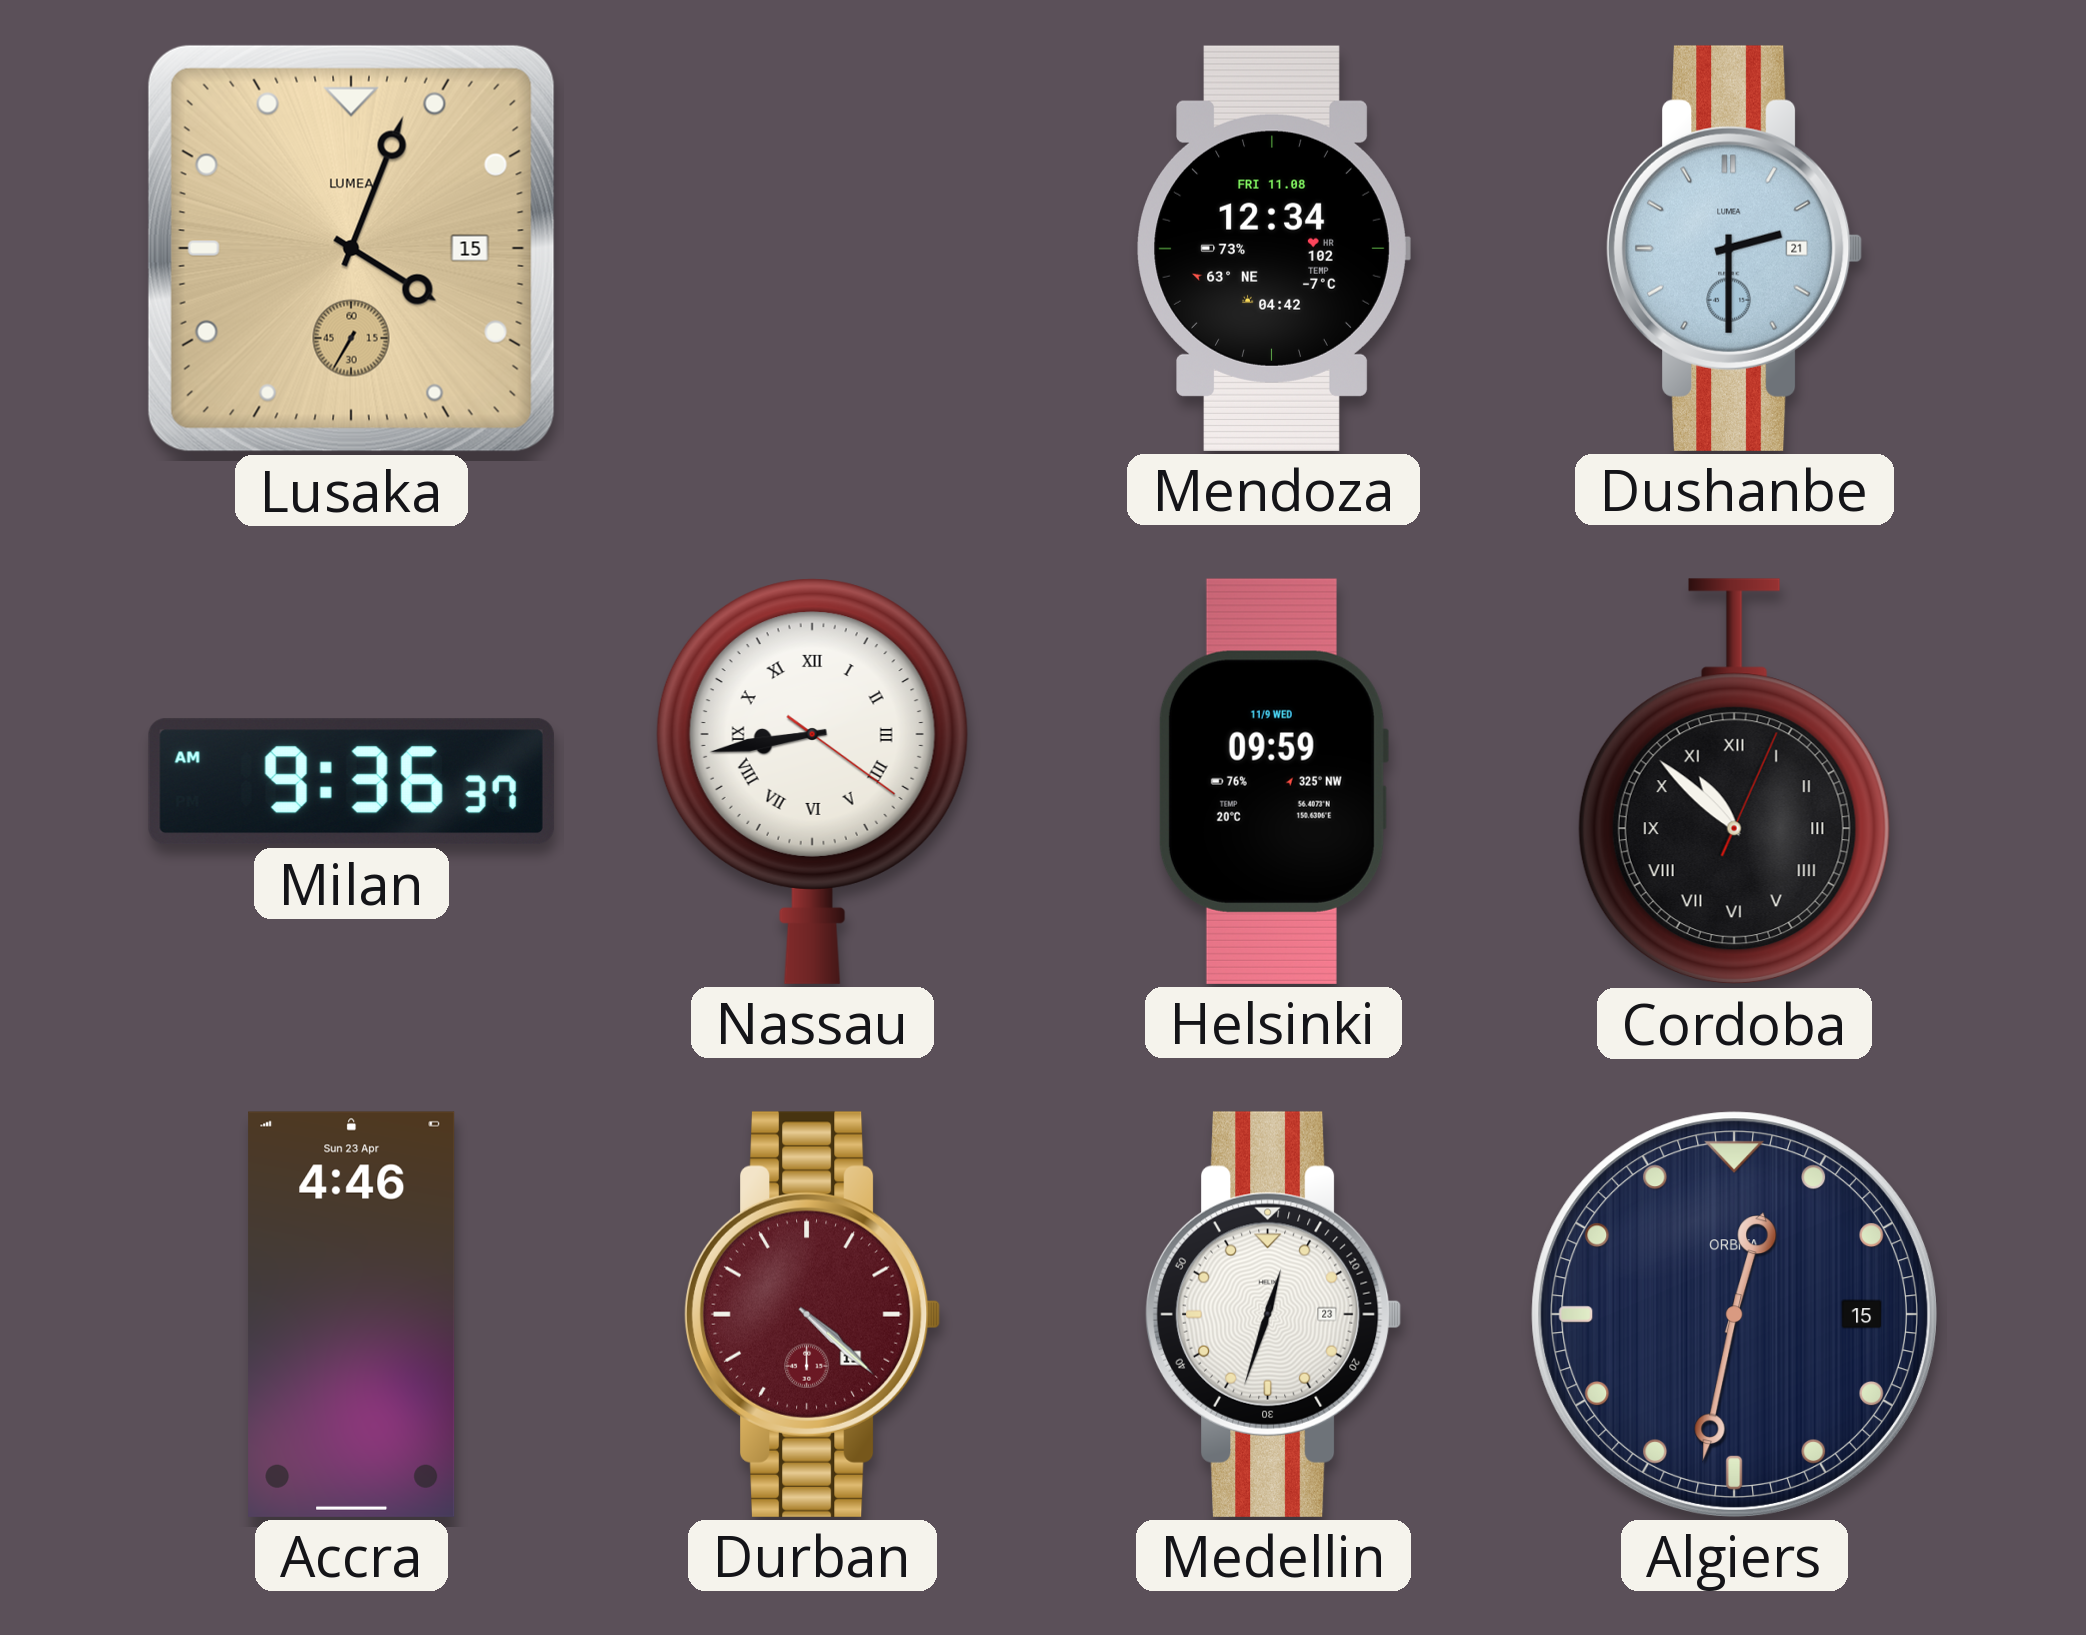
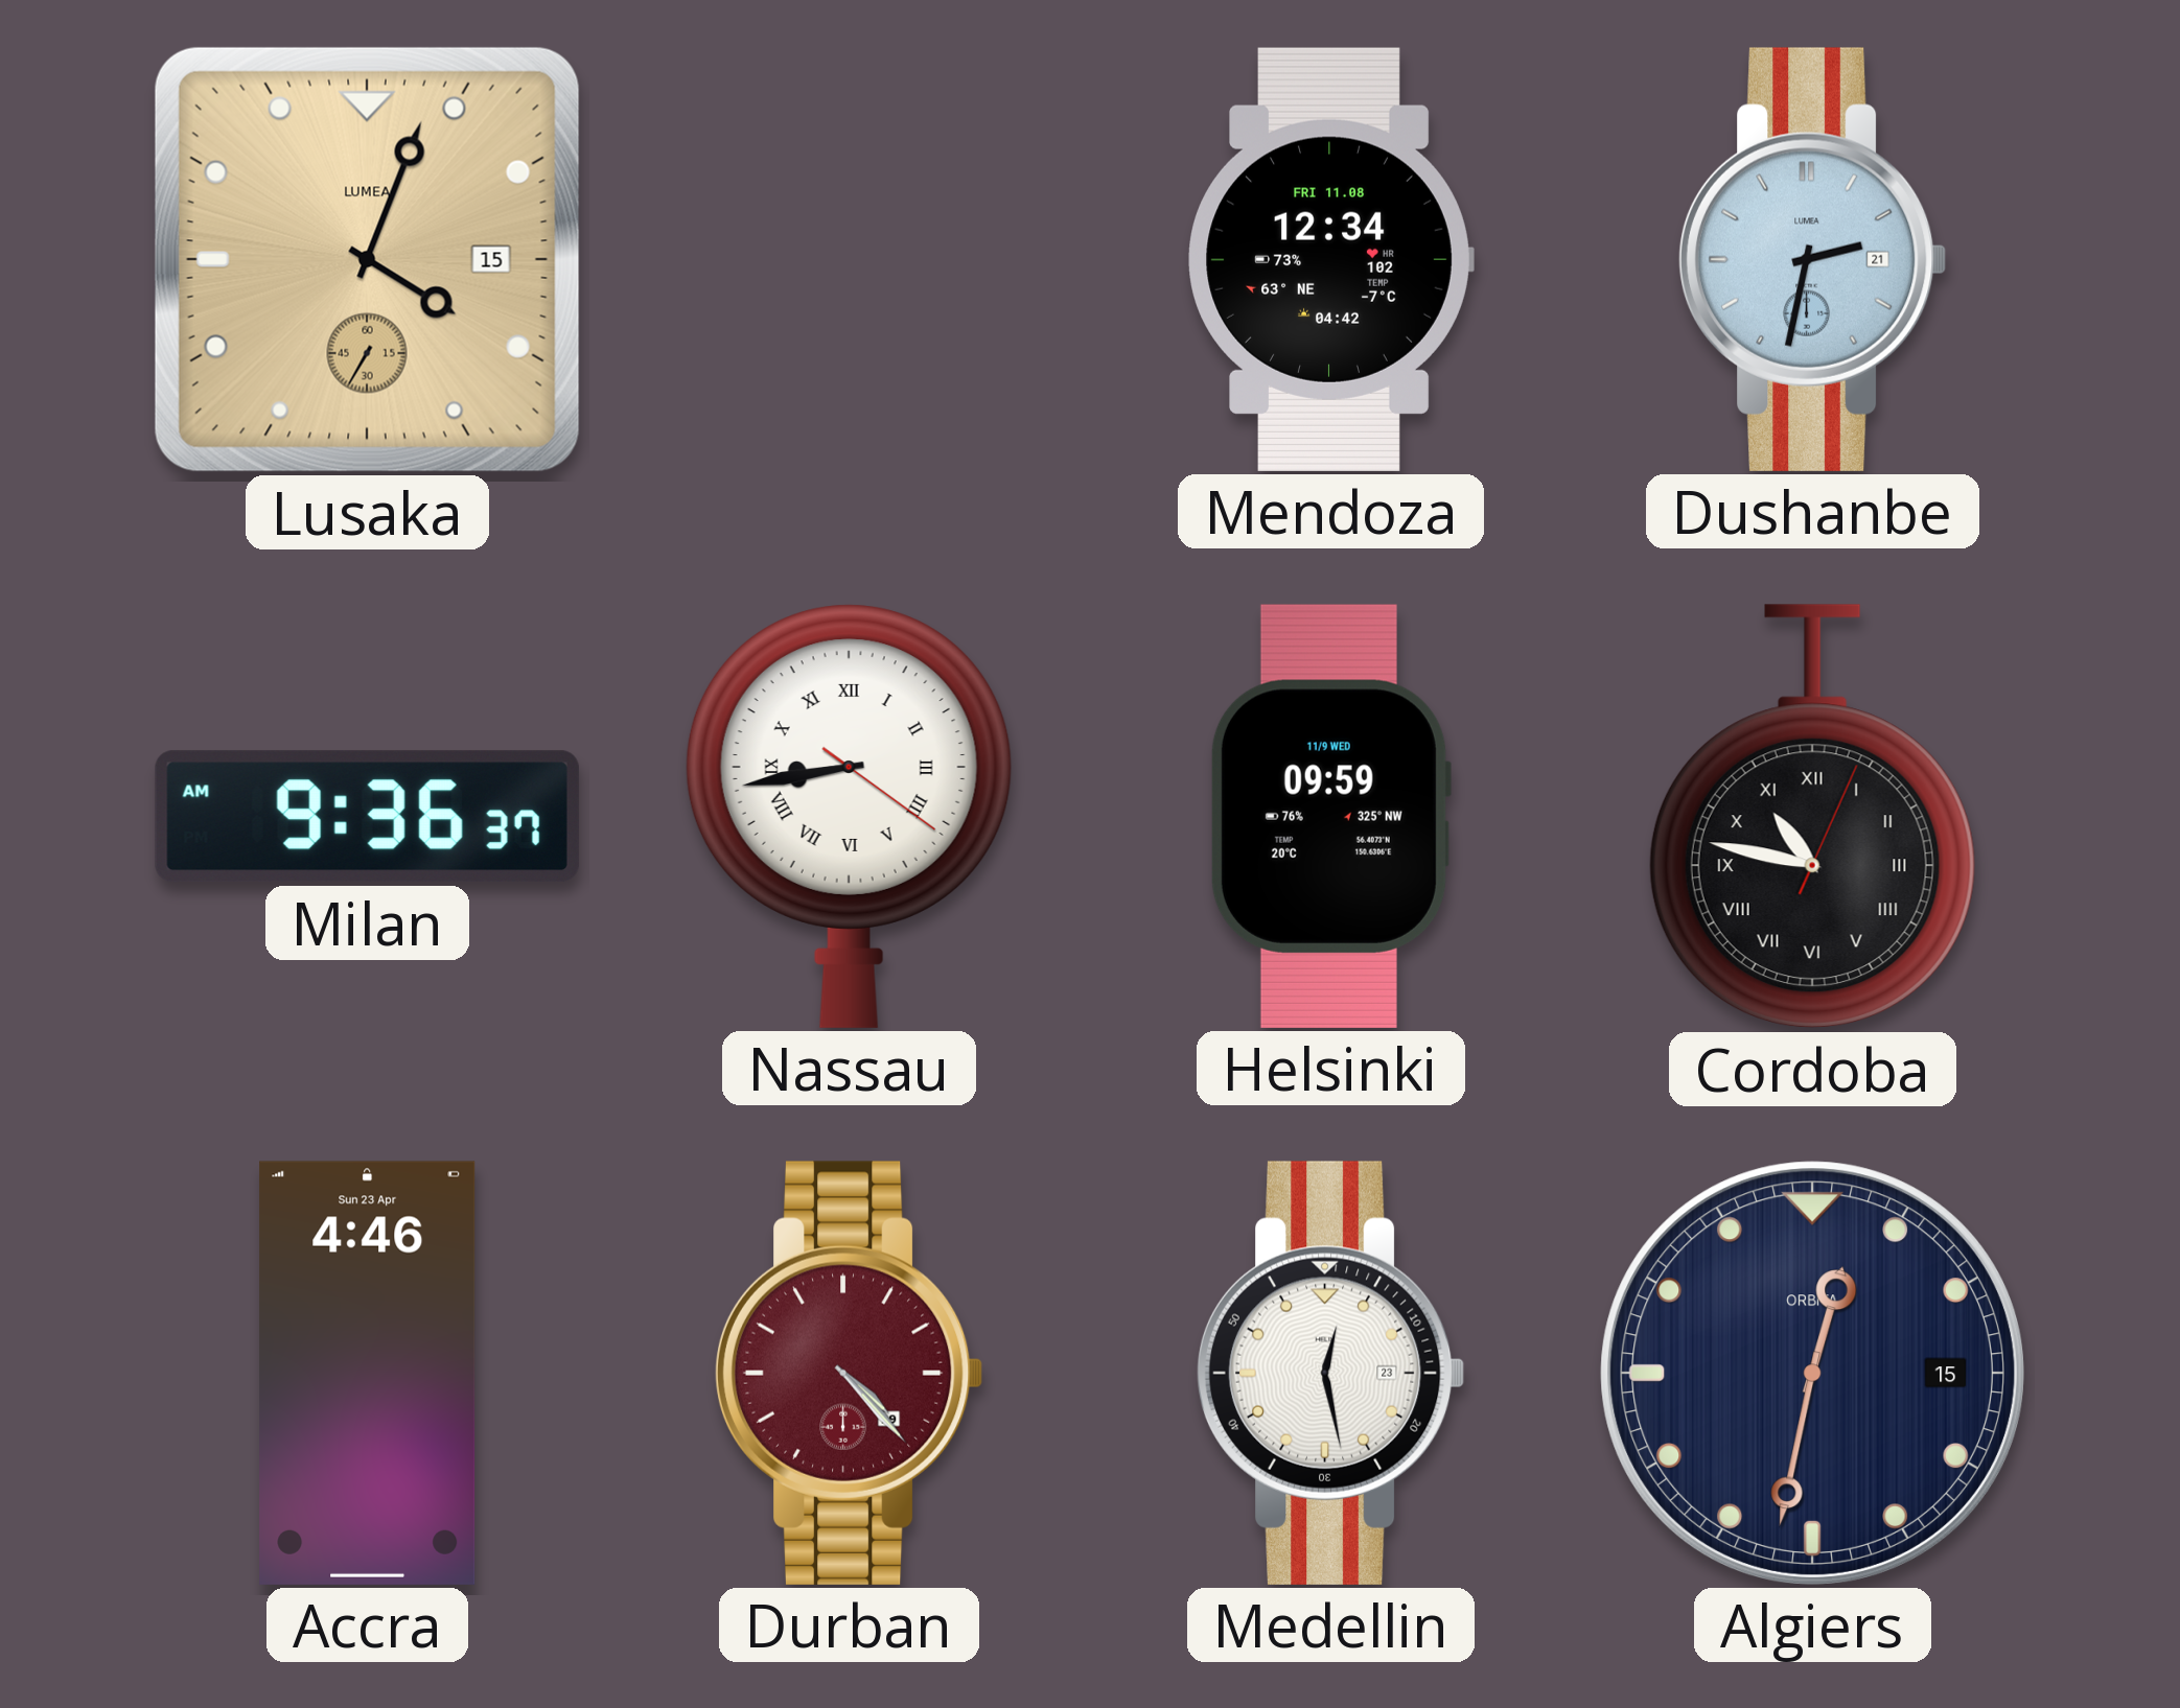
Dushanbe: 2:30 -> 2:32 (1812, 259)
Cordoba: 10:52 -> 10:47 (1812, 817)
Durban: 4:22 -> 4:23 (849, 1373)
Medellin: 12:33 -> 12:28 (1330, 1373)
